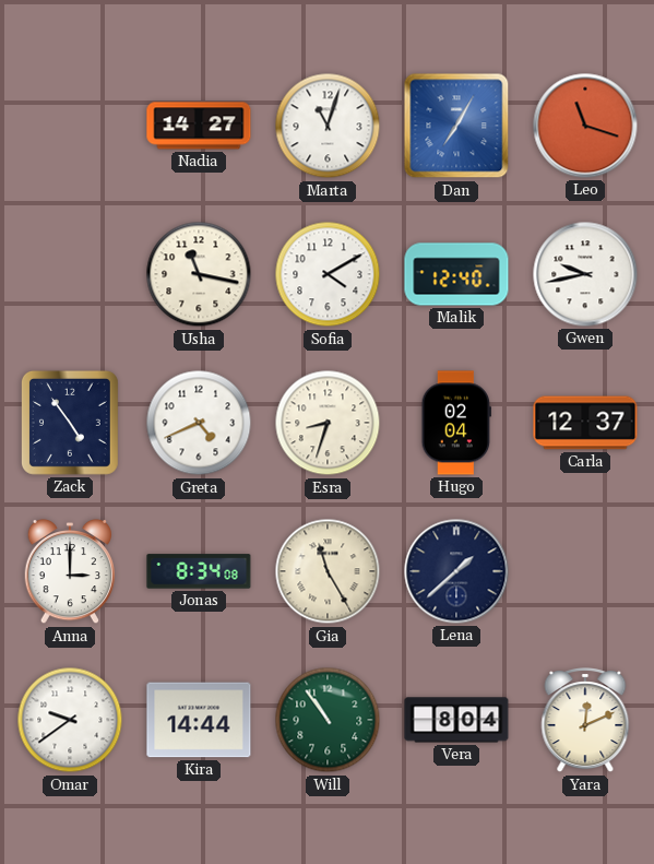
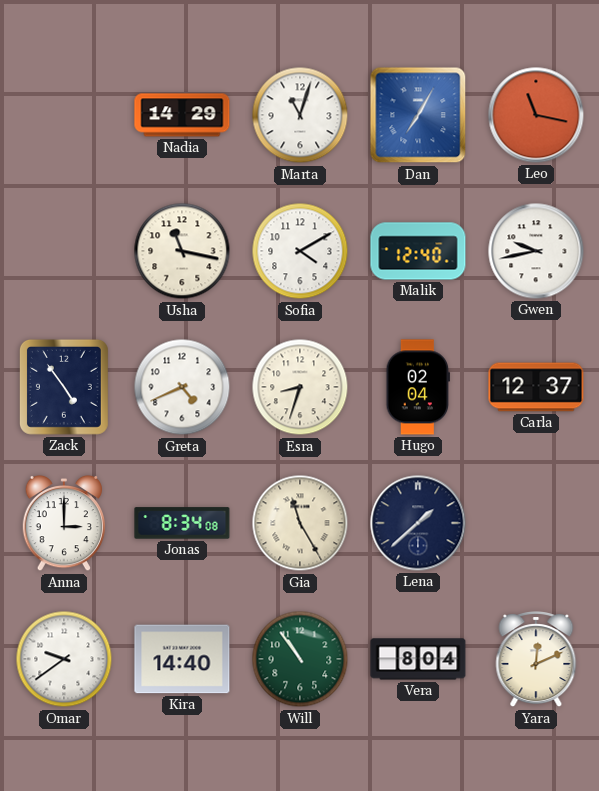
Nadia: 14:27 -> 14:29 (182, 115)
Leo: 11:18 -> 11:17 (536, 115)
Kira: 14:44 -> 14:40 (182, 659)
